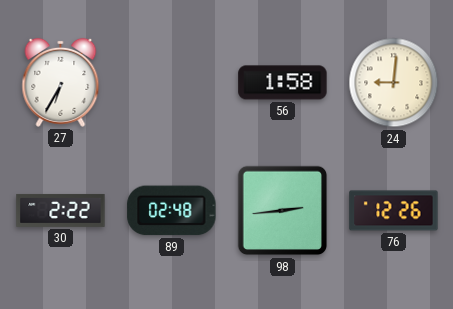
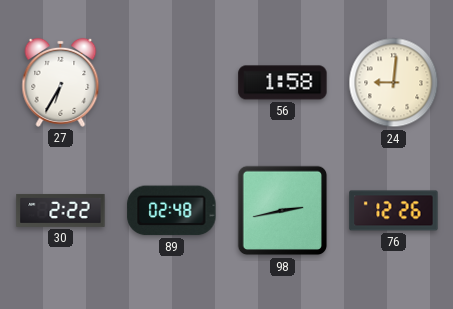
98: 2:44 -> 2:43 (283, 211)
